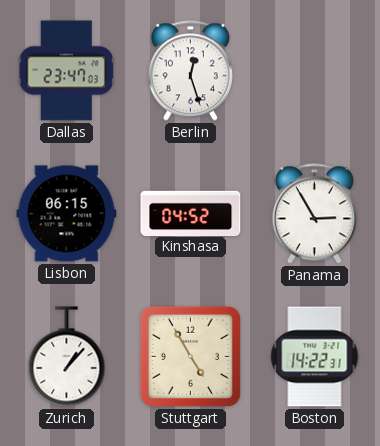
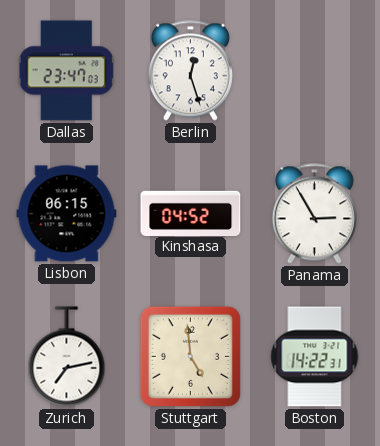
Zurich: 1:07 -> 7:13 (67, 357)
Stuttgart: 4:55 -> 4:59 (190, 356)
